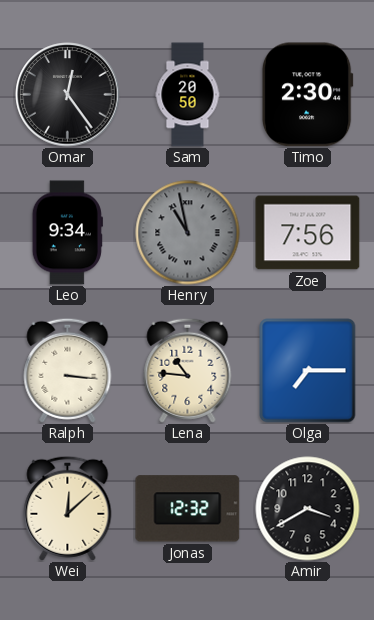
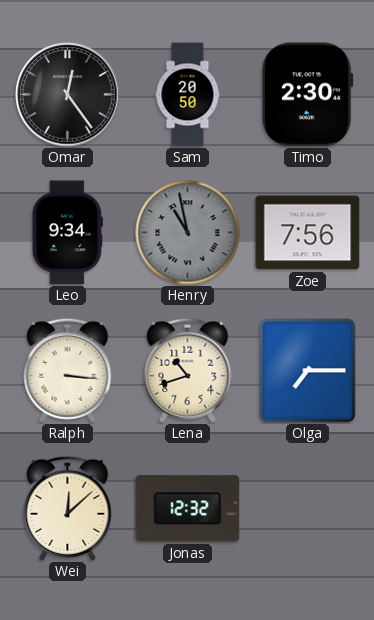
Lena: 10:46 -> 10:42 (188, 370)
Amir: 3:40 -> none (308, 509)
